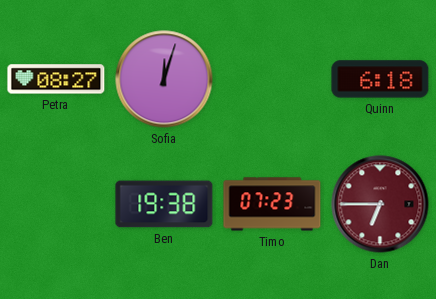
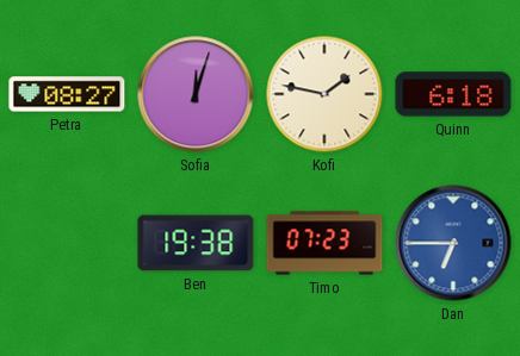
Kofi: none -> 1:47 (324, 94)
Dan dial: burgundy -> blue (453, 243)
